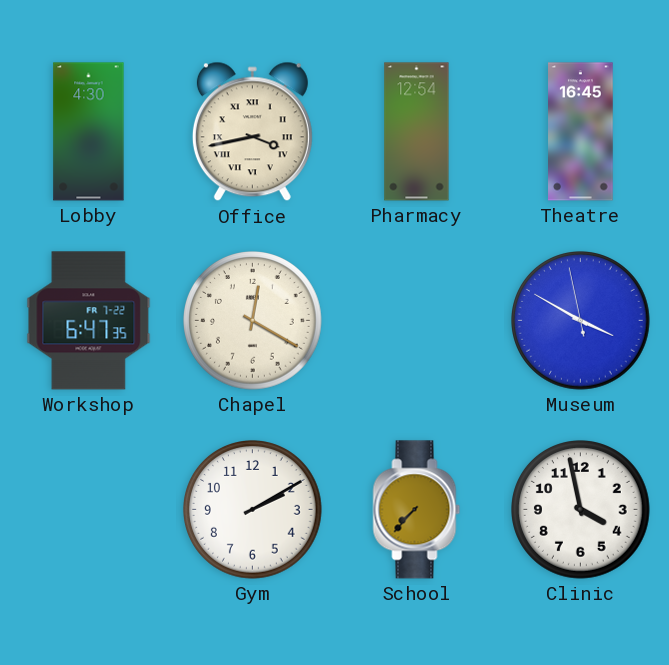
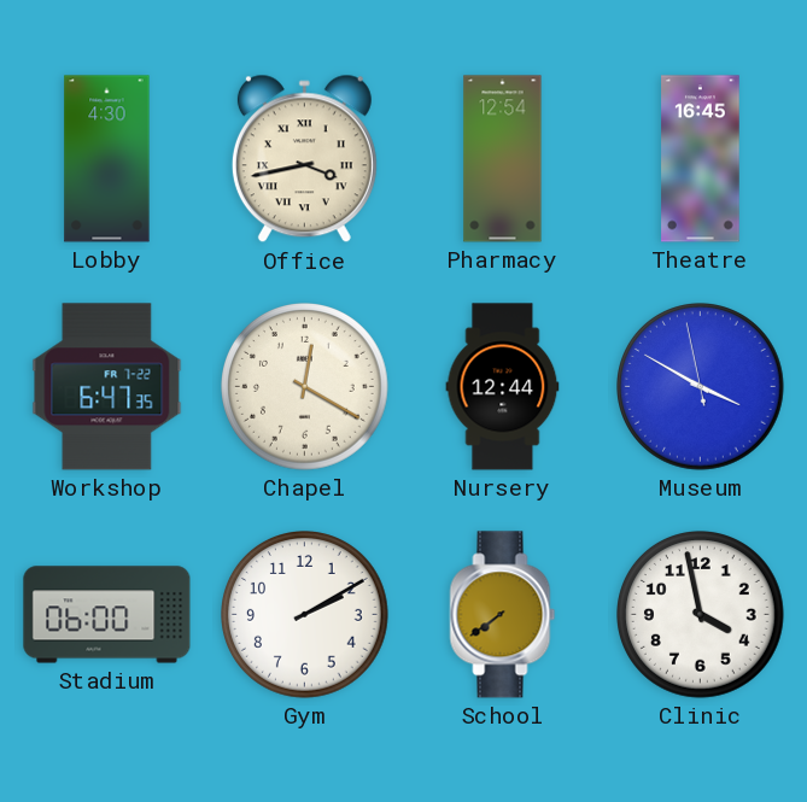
Nursery: none -> 12:44 (503, 387)
Stadium: none -> 06:00 (107, 615)
School: 7:37 -> 7:39 (503, 615)
